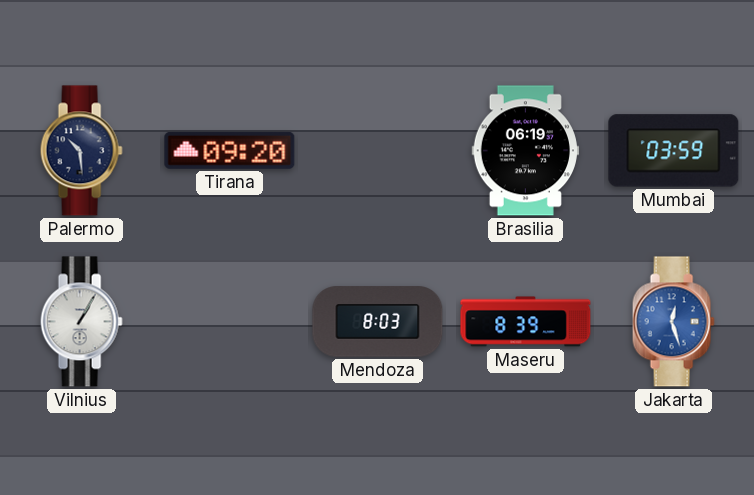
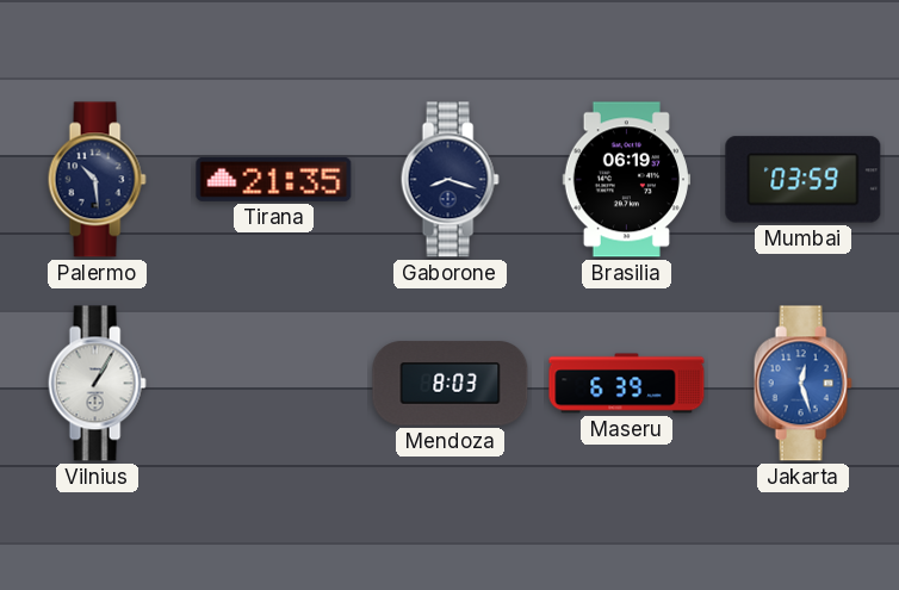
Tirana: 09:20 -> 21:35 (274, 179)
Gaborone: none -> 8:18 (449, 180)
Maseru: 8:39 -> 6:39 (627, 384)
